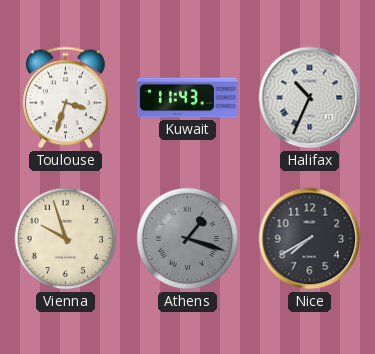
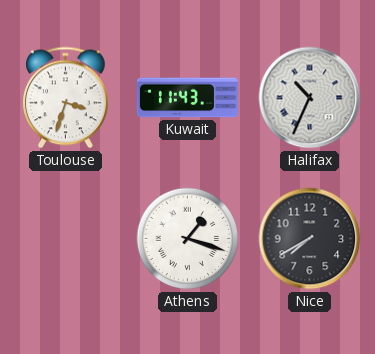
Vienna: 9:57 -> none (66, 239)
Athens dial: grey -> white (188, 239)
